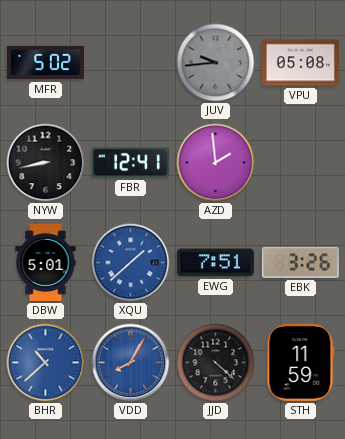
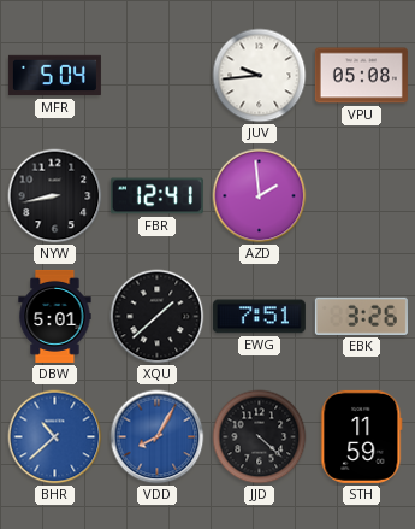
MFR: 5:02 -> 5:04 (54, 76)
JUV dial: grey -> white (260, 76)
XQU dial: blue -> black (158, 317)
